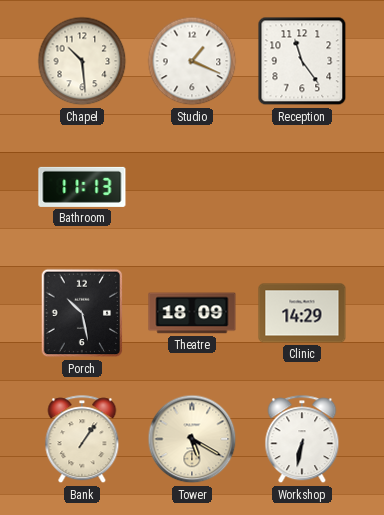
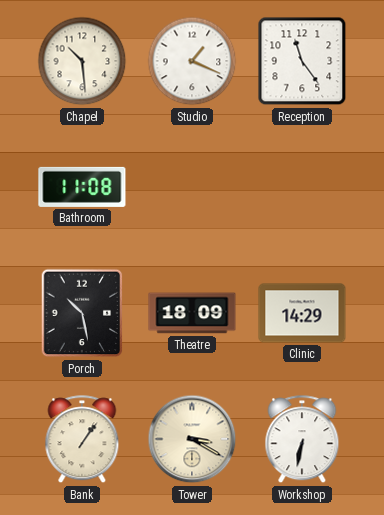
Bathroom: 11:13 -> 11:08 (82, 187)
Tower: 5:20 -> 3:20 (192, 439)
